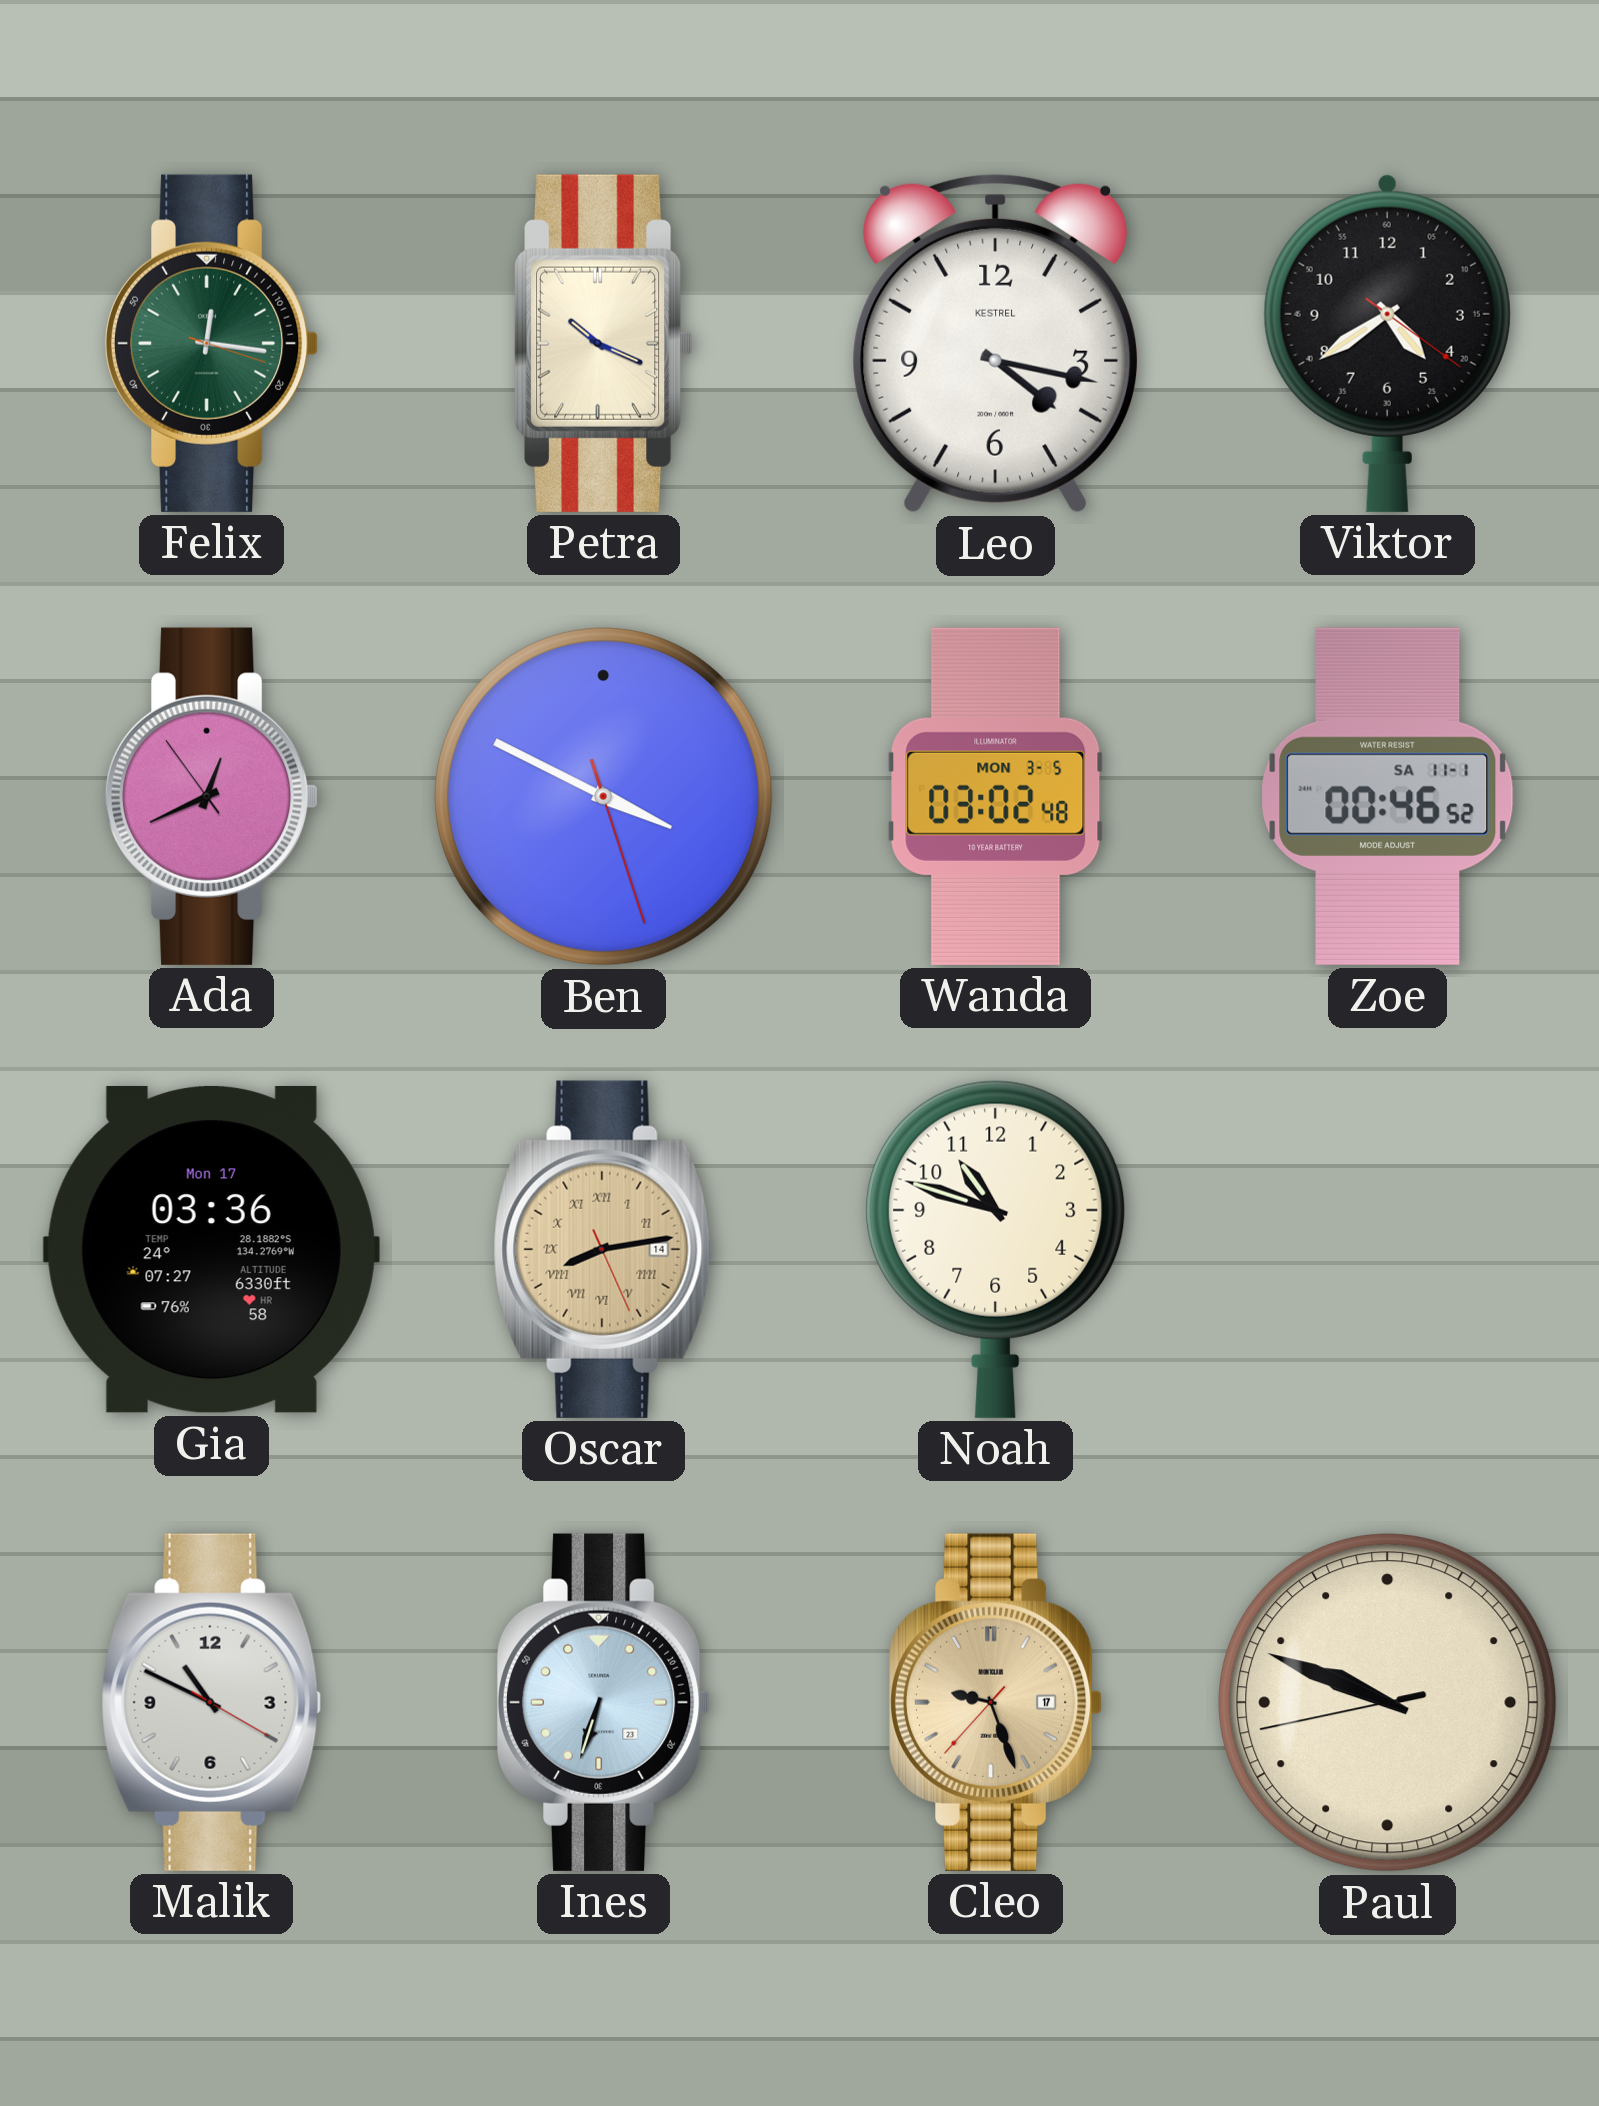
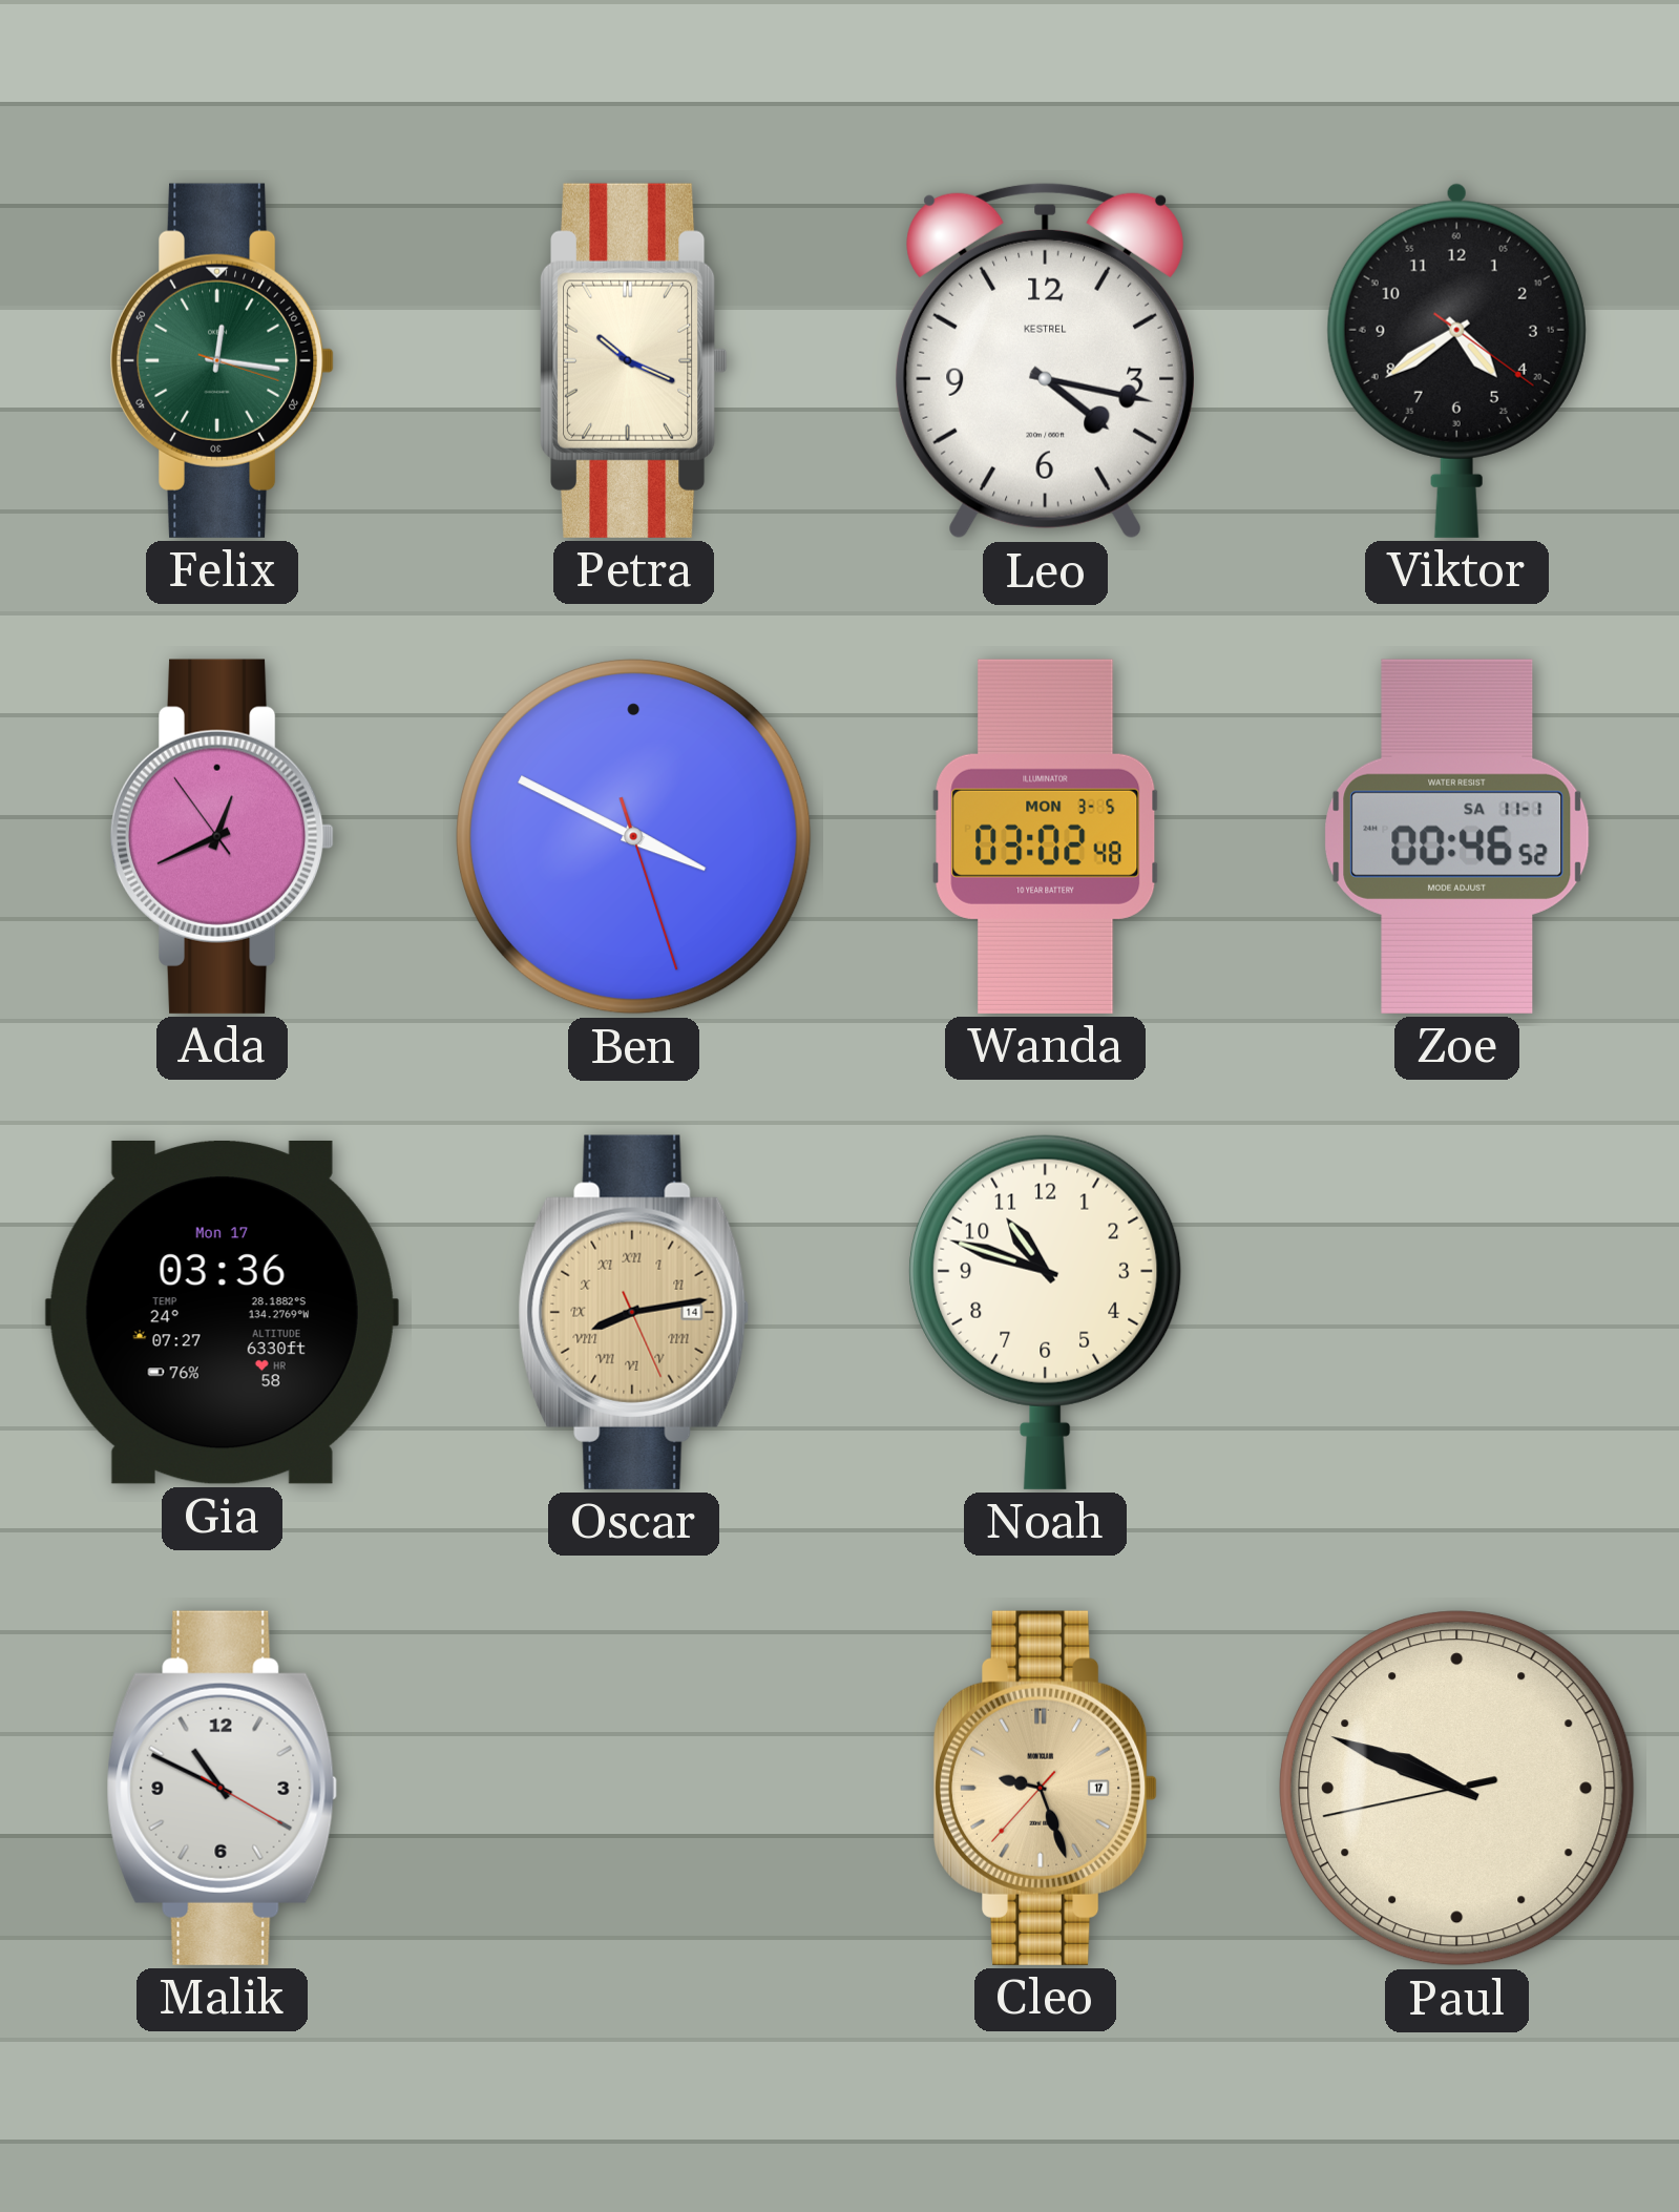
Ines: 6:33 -> none (604, 1702)
